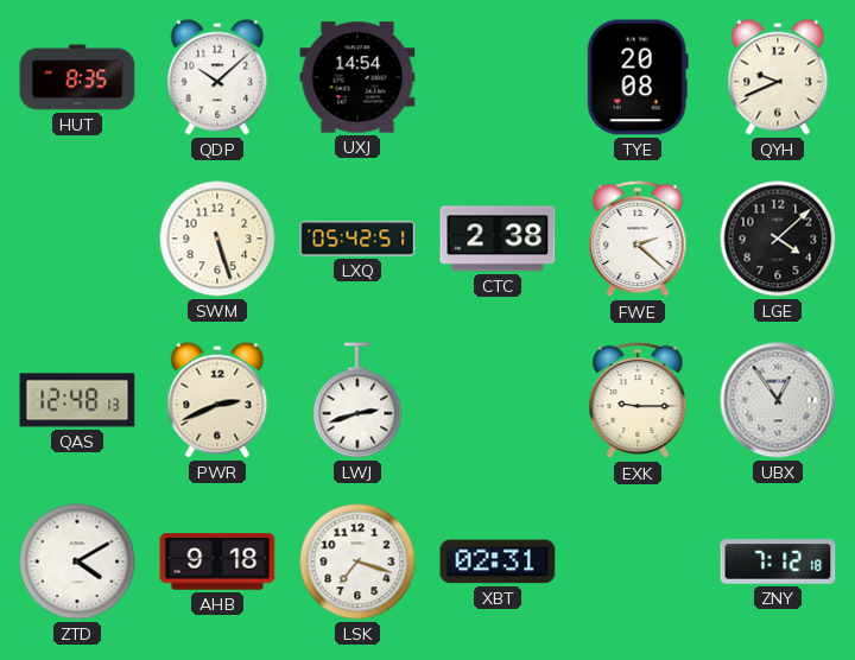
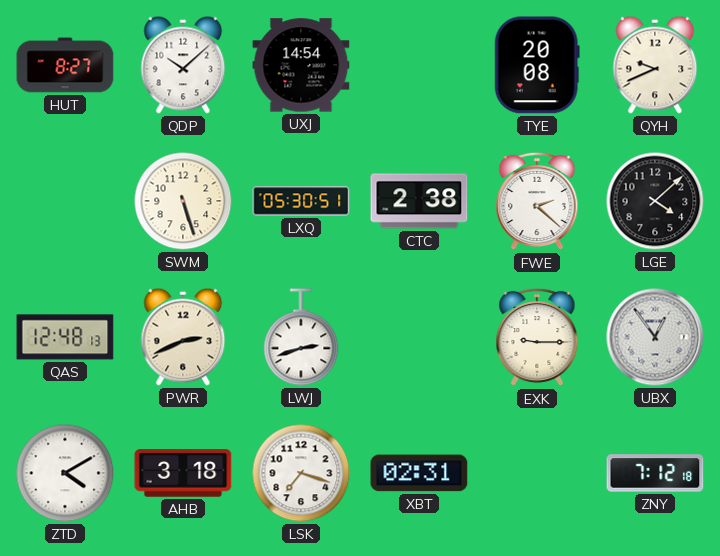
HUT: 8:35 -> 8:27 (65, 65)
LXQ: 05:42 -> 05:30 (301, 201)
AHB: 9:18 -> 3:18 (183, 473)
